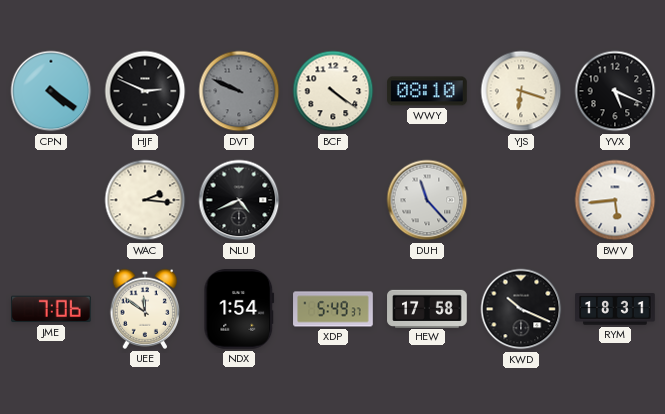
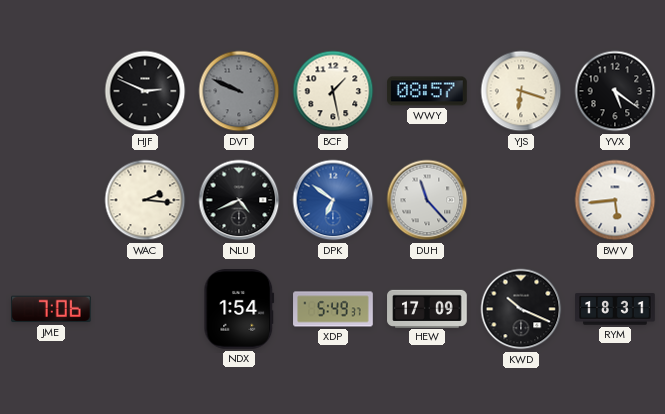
CPN: 4:21 -> none (51, 91)
BCF: 4:21 -> 1:28 (333, 91)
WWY: 08:10 -> 08:57 (427, 91)
YVX: 5:19 -> 5:21 (615, 91)
DPK: none -> 6:51 (333, 200)
UEE: 11:51 -> none (145, 309)
HEW: 17:58 -> 17:09 (427, 308)
